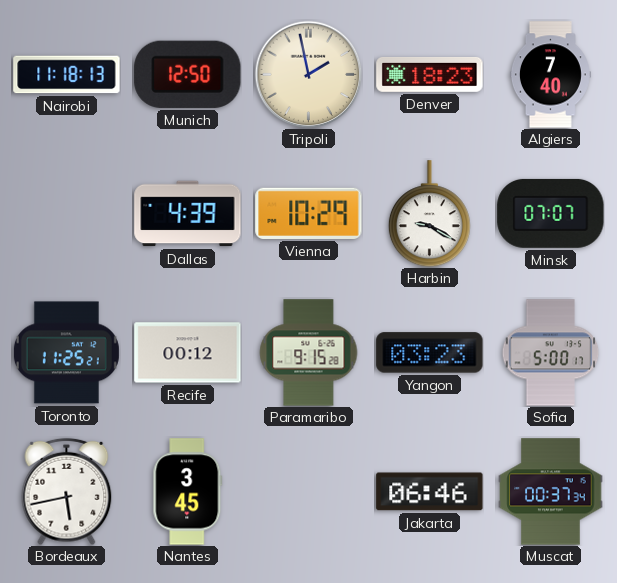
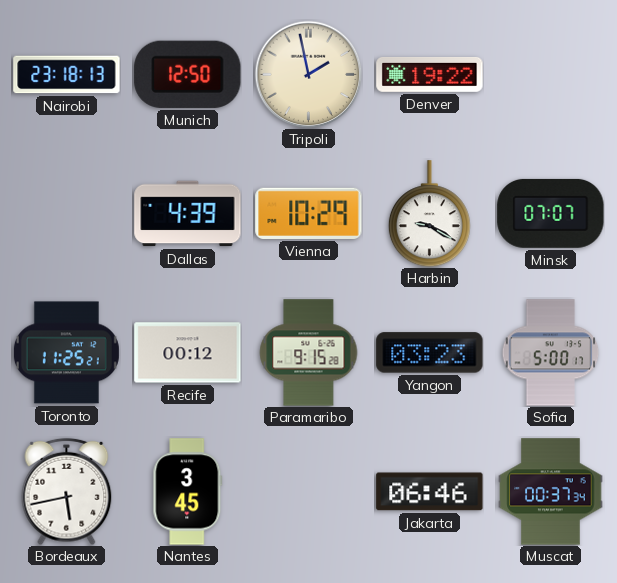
Nairobi: 11:18 -> 23:18 (67, 75)
Denver: 18:23 -> 19:22 (430, 74)
Algiers: 7:40 -> none (550, 75)
